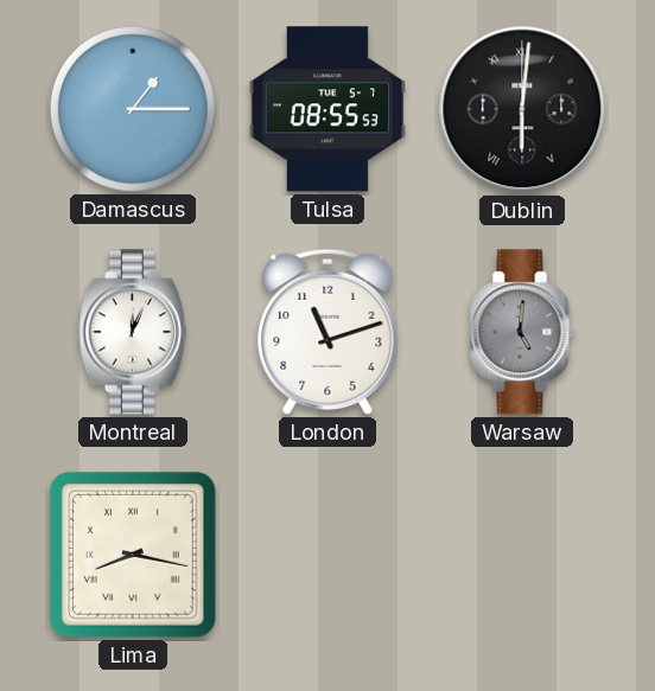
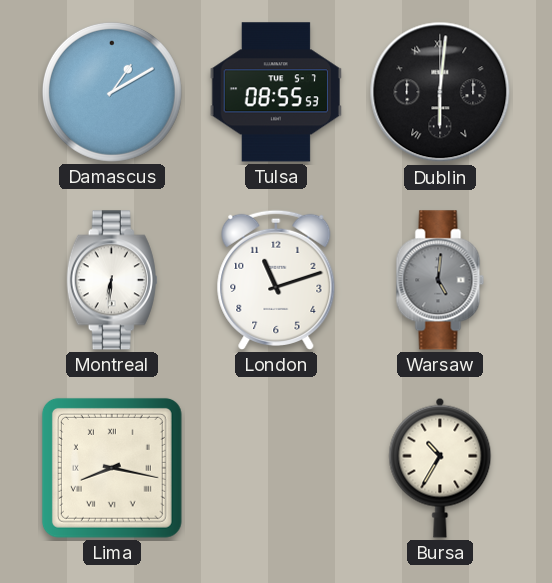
Damascus: 1:15 -> 1:10 (112, 92)
Montreal: 12:04 -> 6:31 (112, 280)
Bursa: none -> 10:35 (440, 468)
